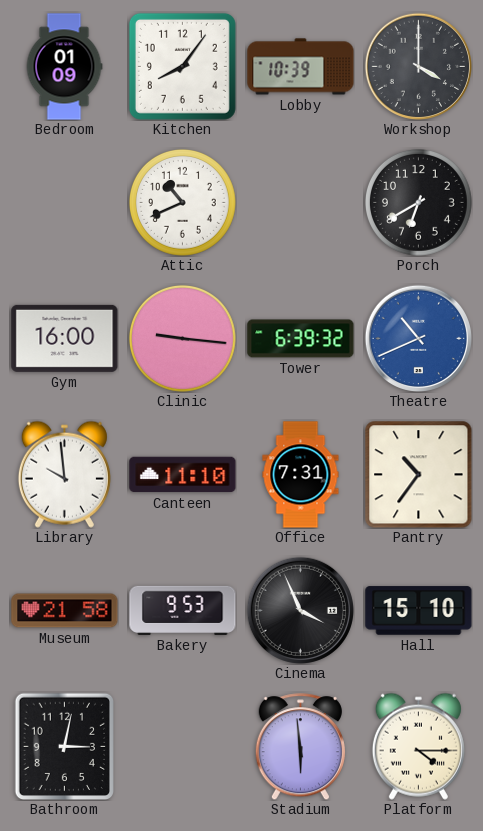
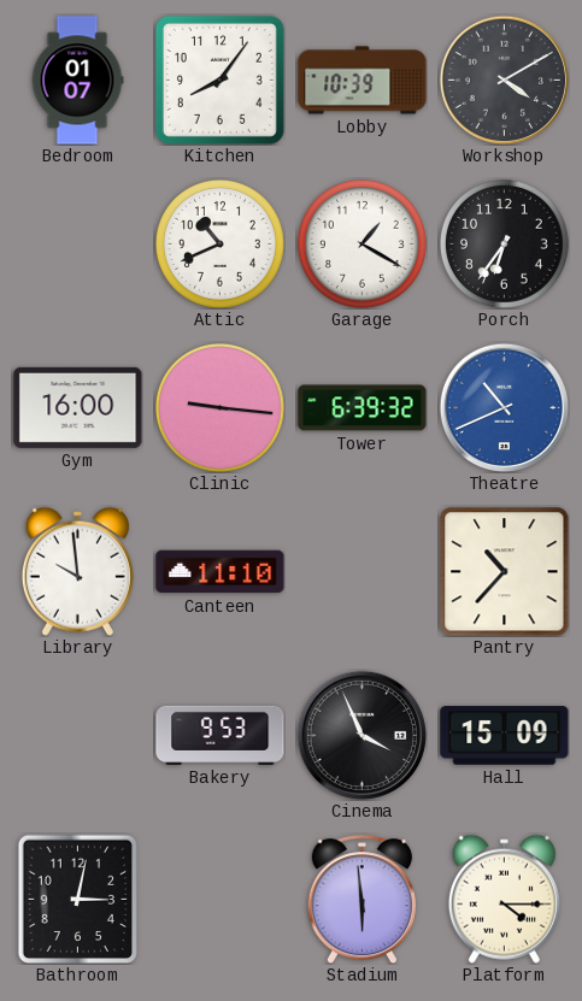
Bedroom: 01:09 -> 01:07 (77, 81)
Workshop: 4:00 -> 4:10 (504, 80)
Garage: none -> 1:20 (361, 243)
Porch: 6:40 -> 6:36 (504, 243)
Office: 7:31 -> none (301, 475)
Pantry: 10:36 -> 10:37 (505, 572)
Museum: 21:58 -> none (65, 611)
Hall: 15:10 -> 15:09 (505, 736)
